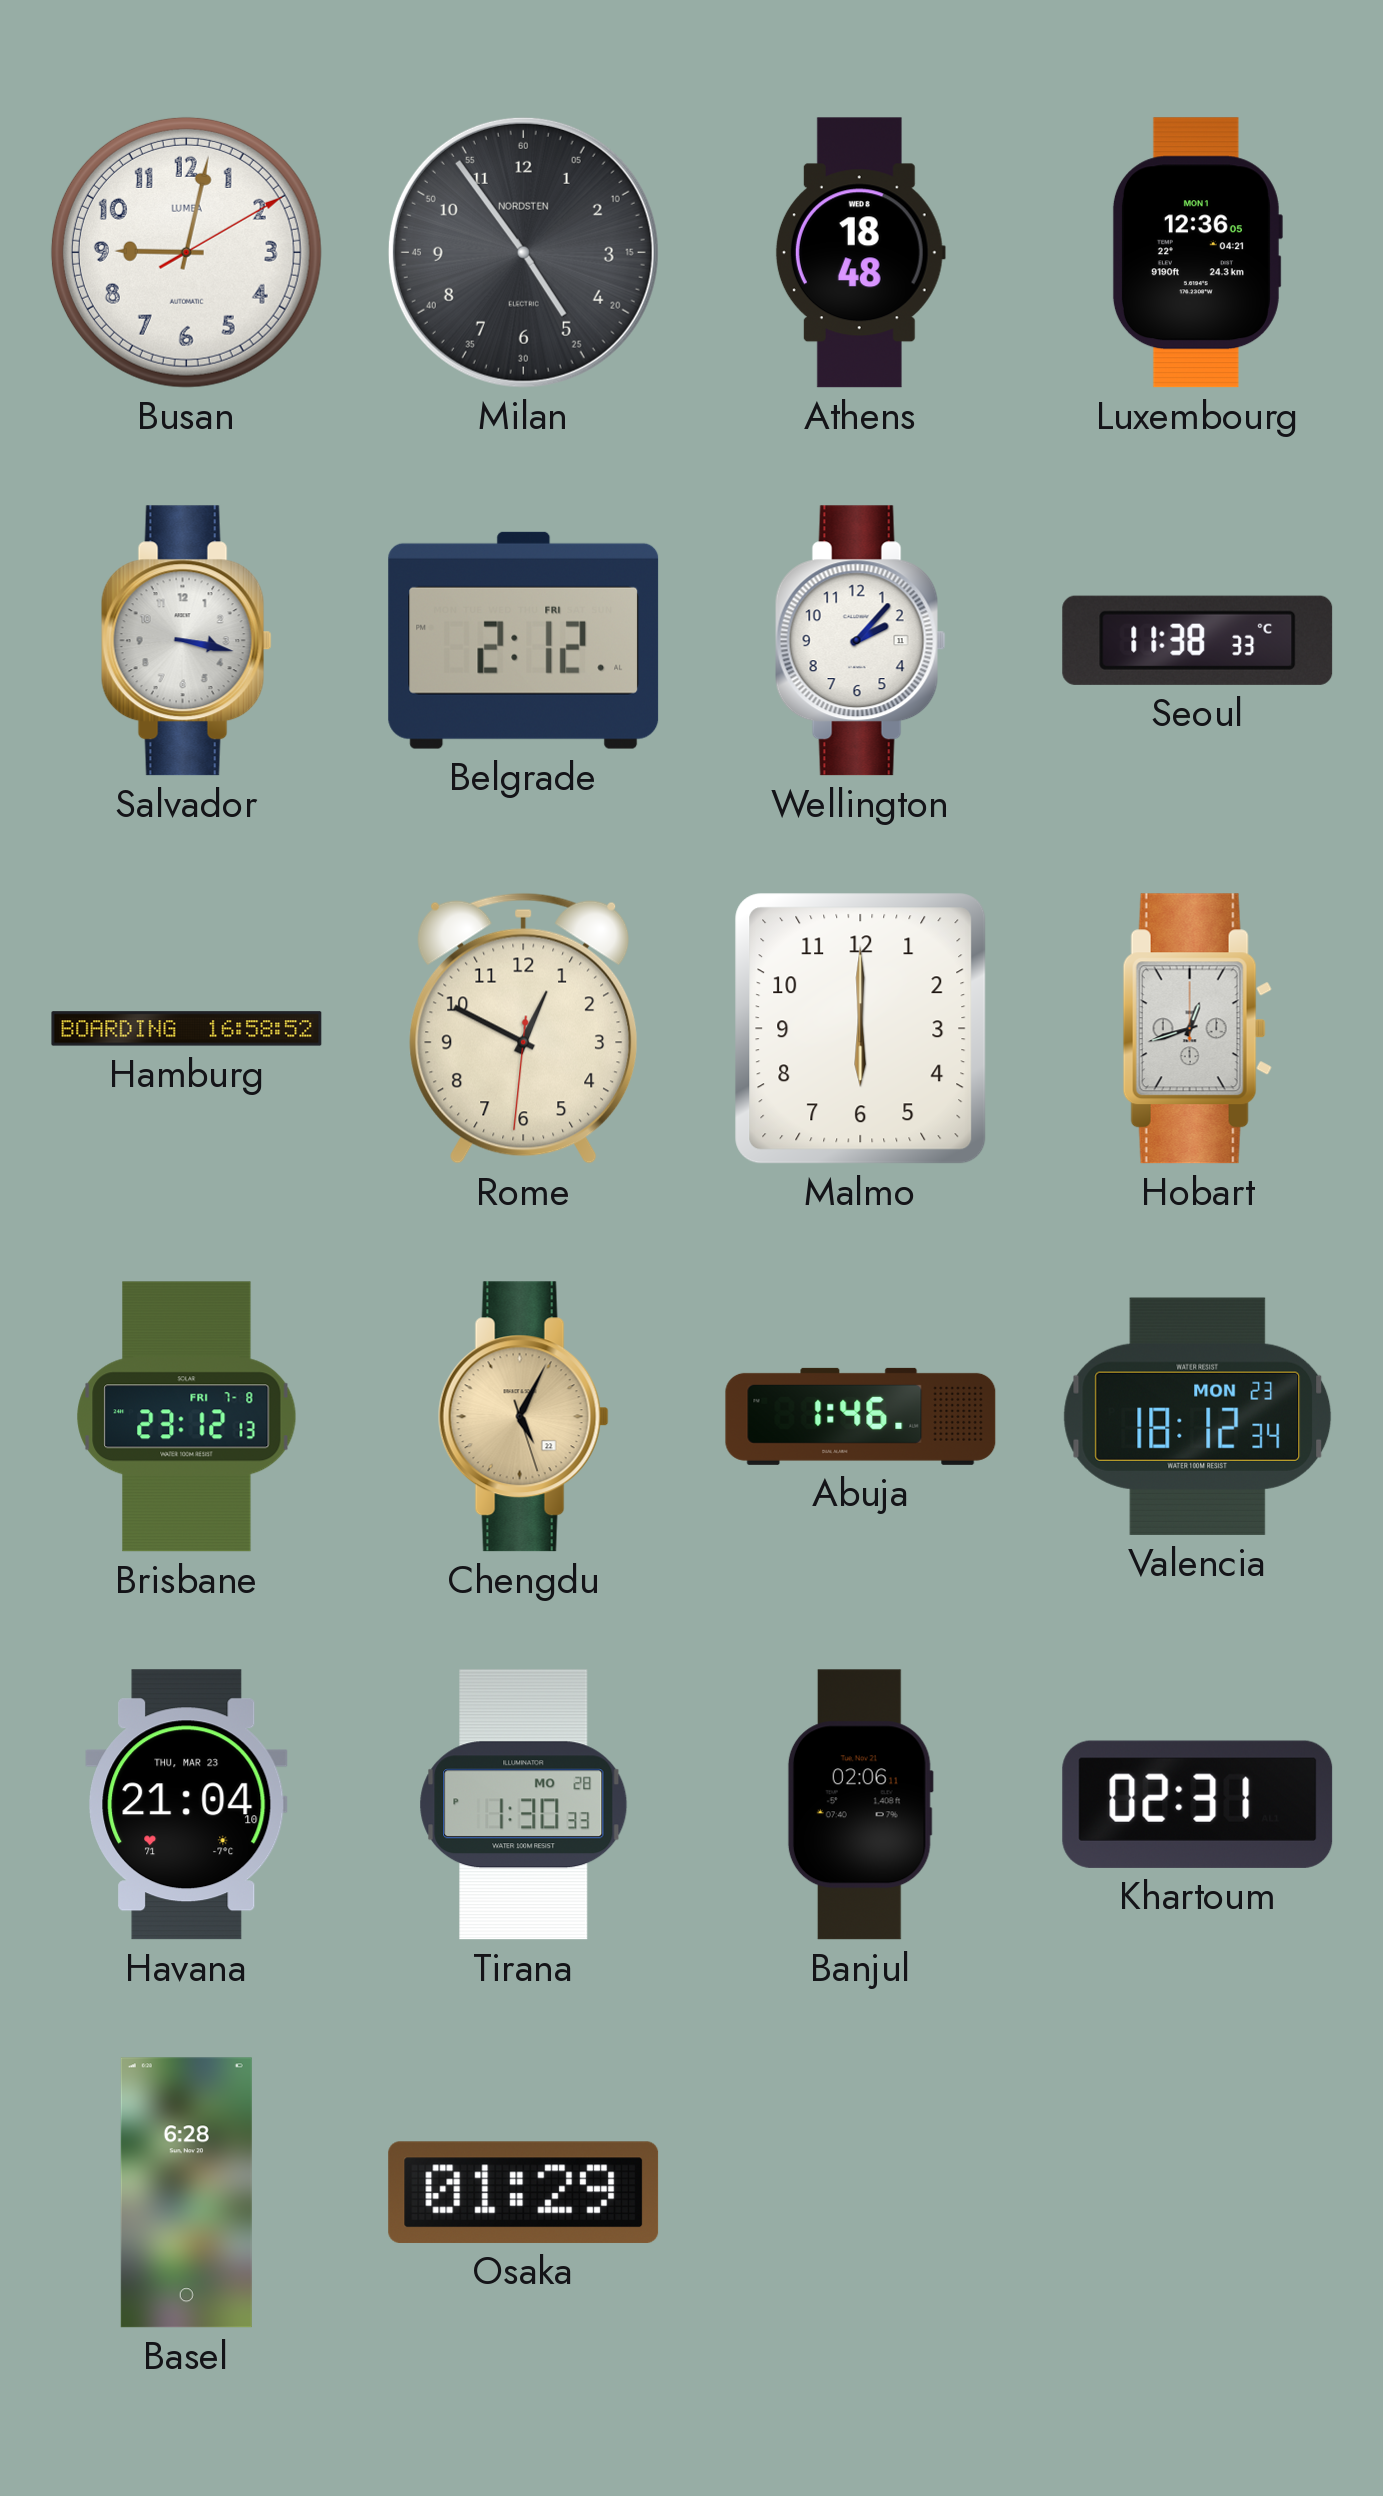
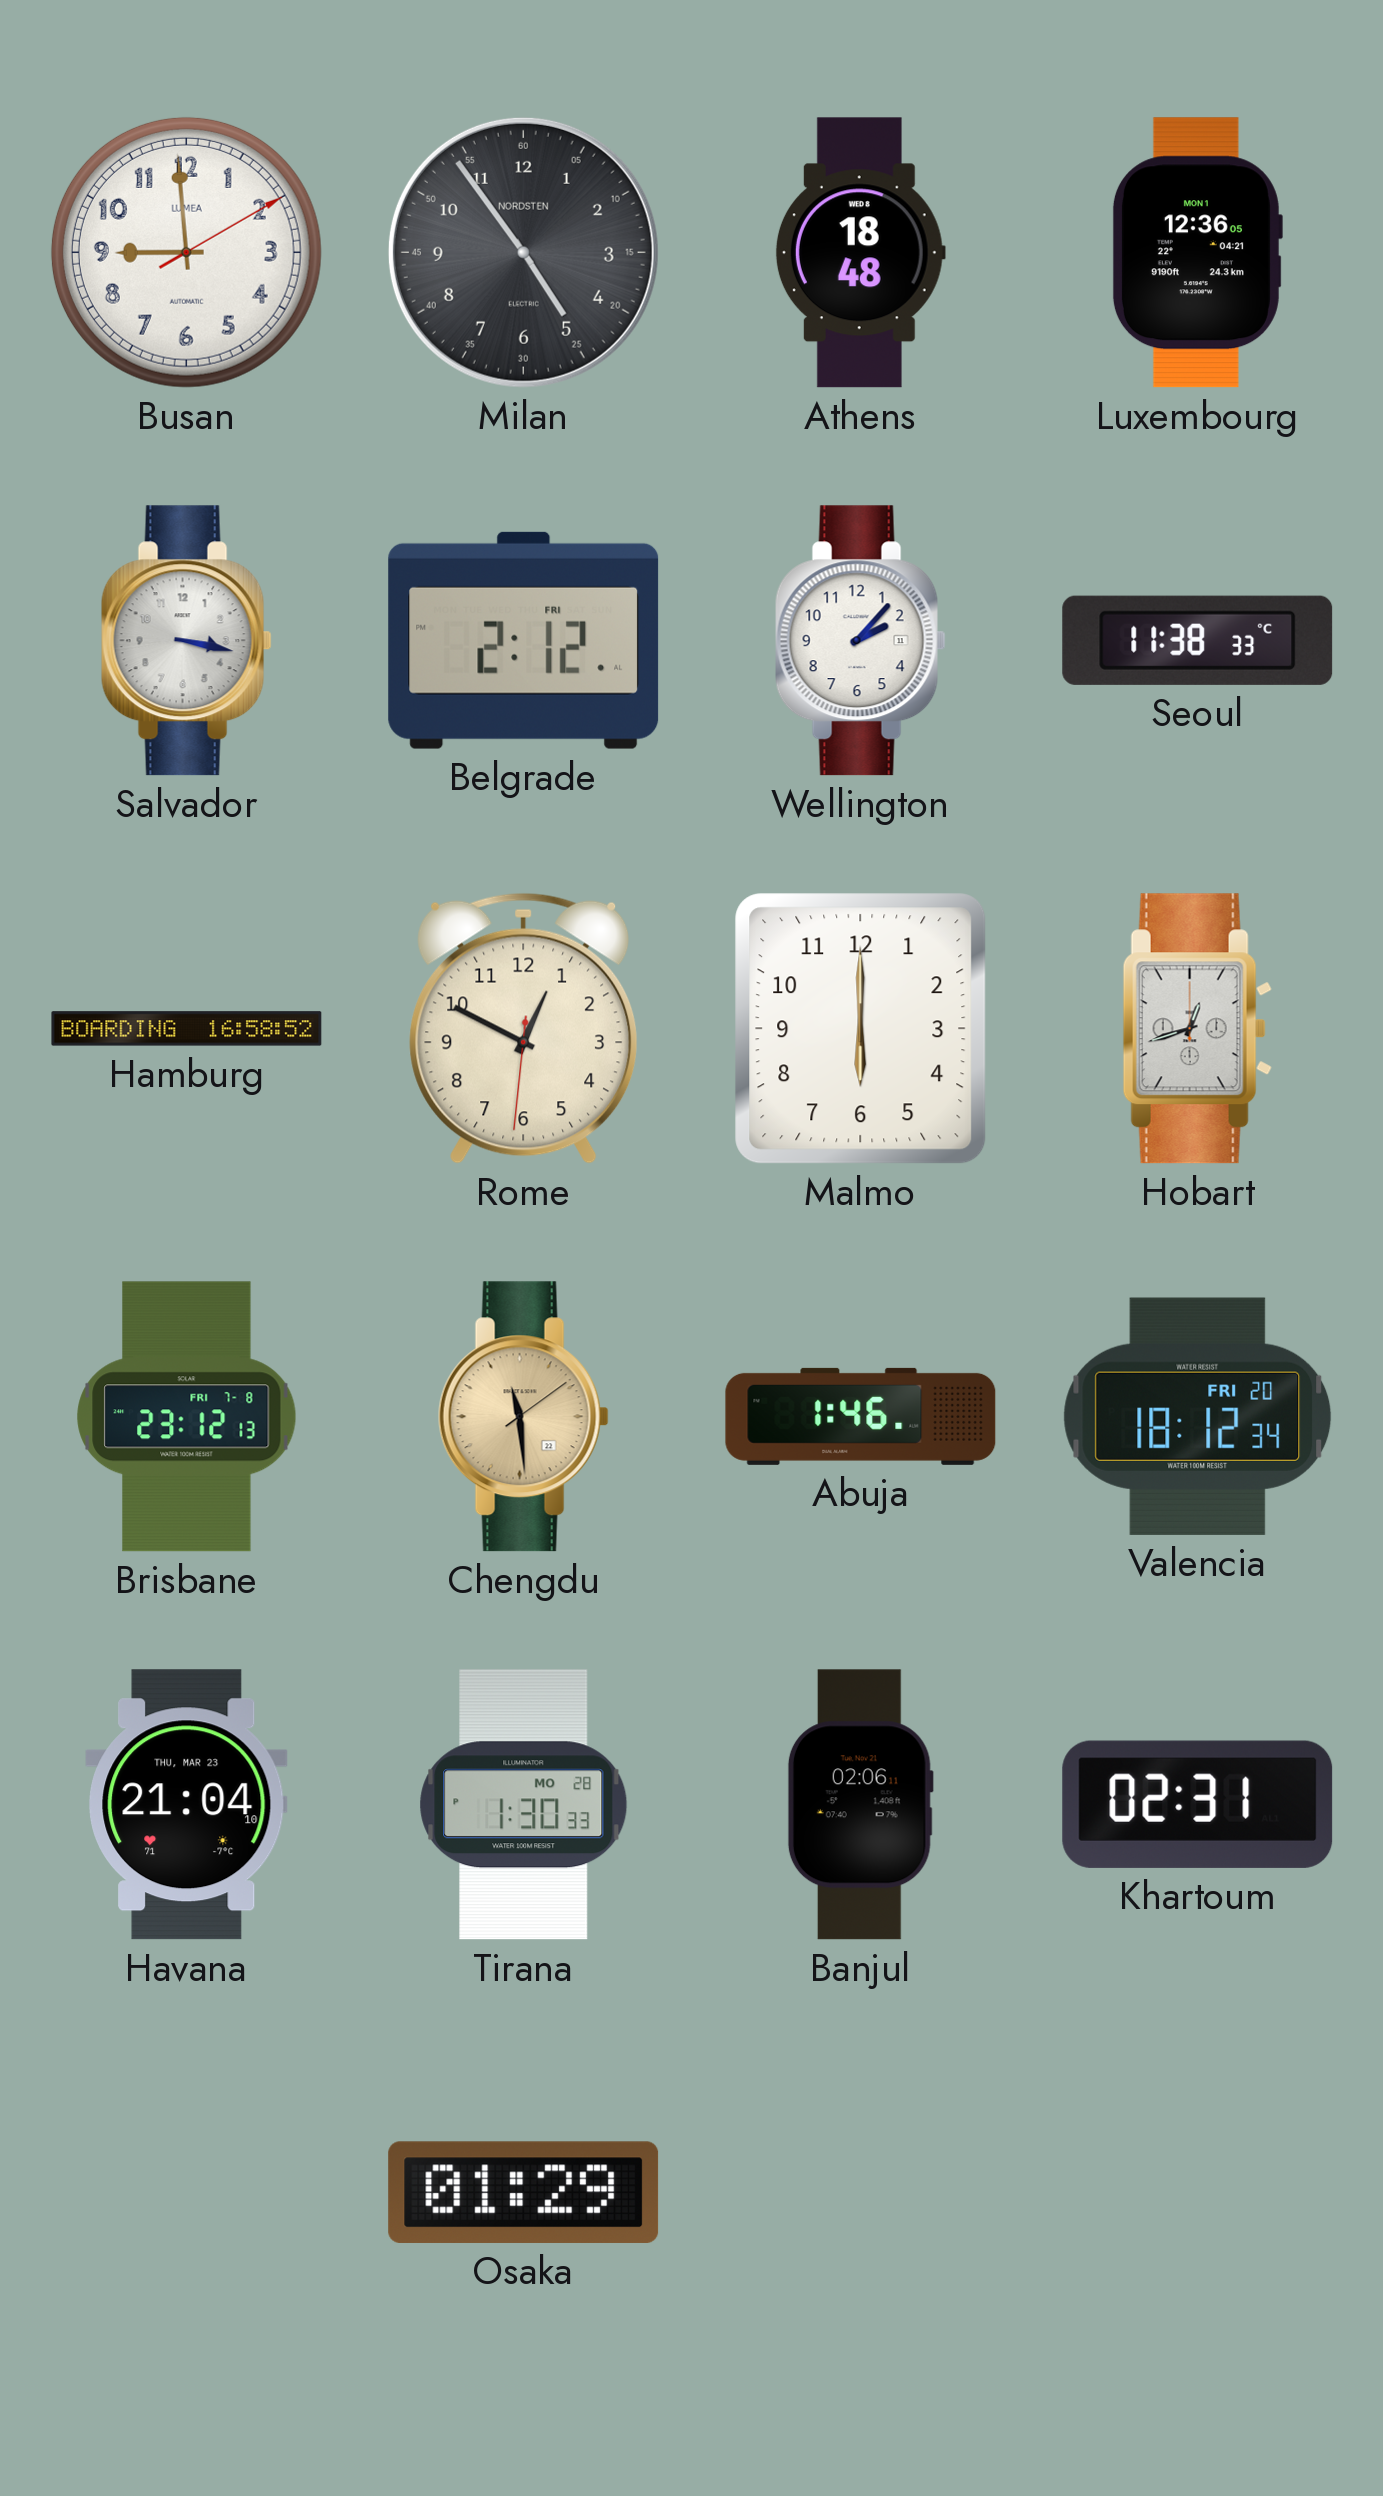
Busan: 9:02 -> 8:59 (186, 252)
Chengdu: 5:04 -> 11:29 (523, 1417)
Valencia date: MON 23 -> FRI 20 (1198, 1416)
Basel: 6:28 -> none (186, 2193)
